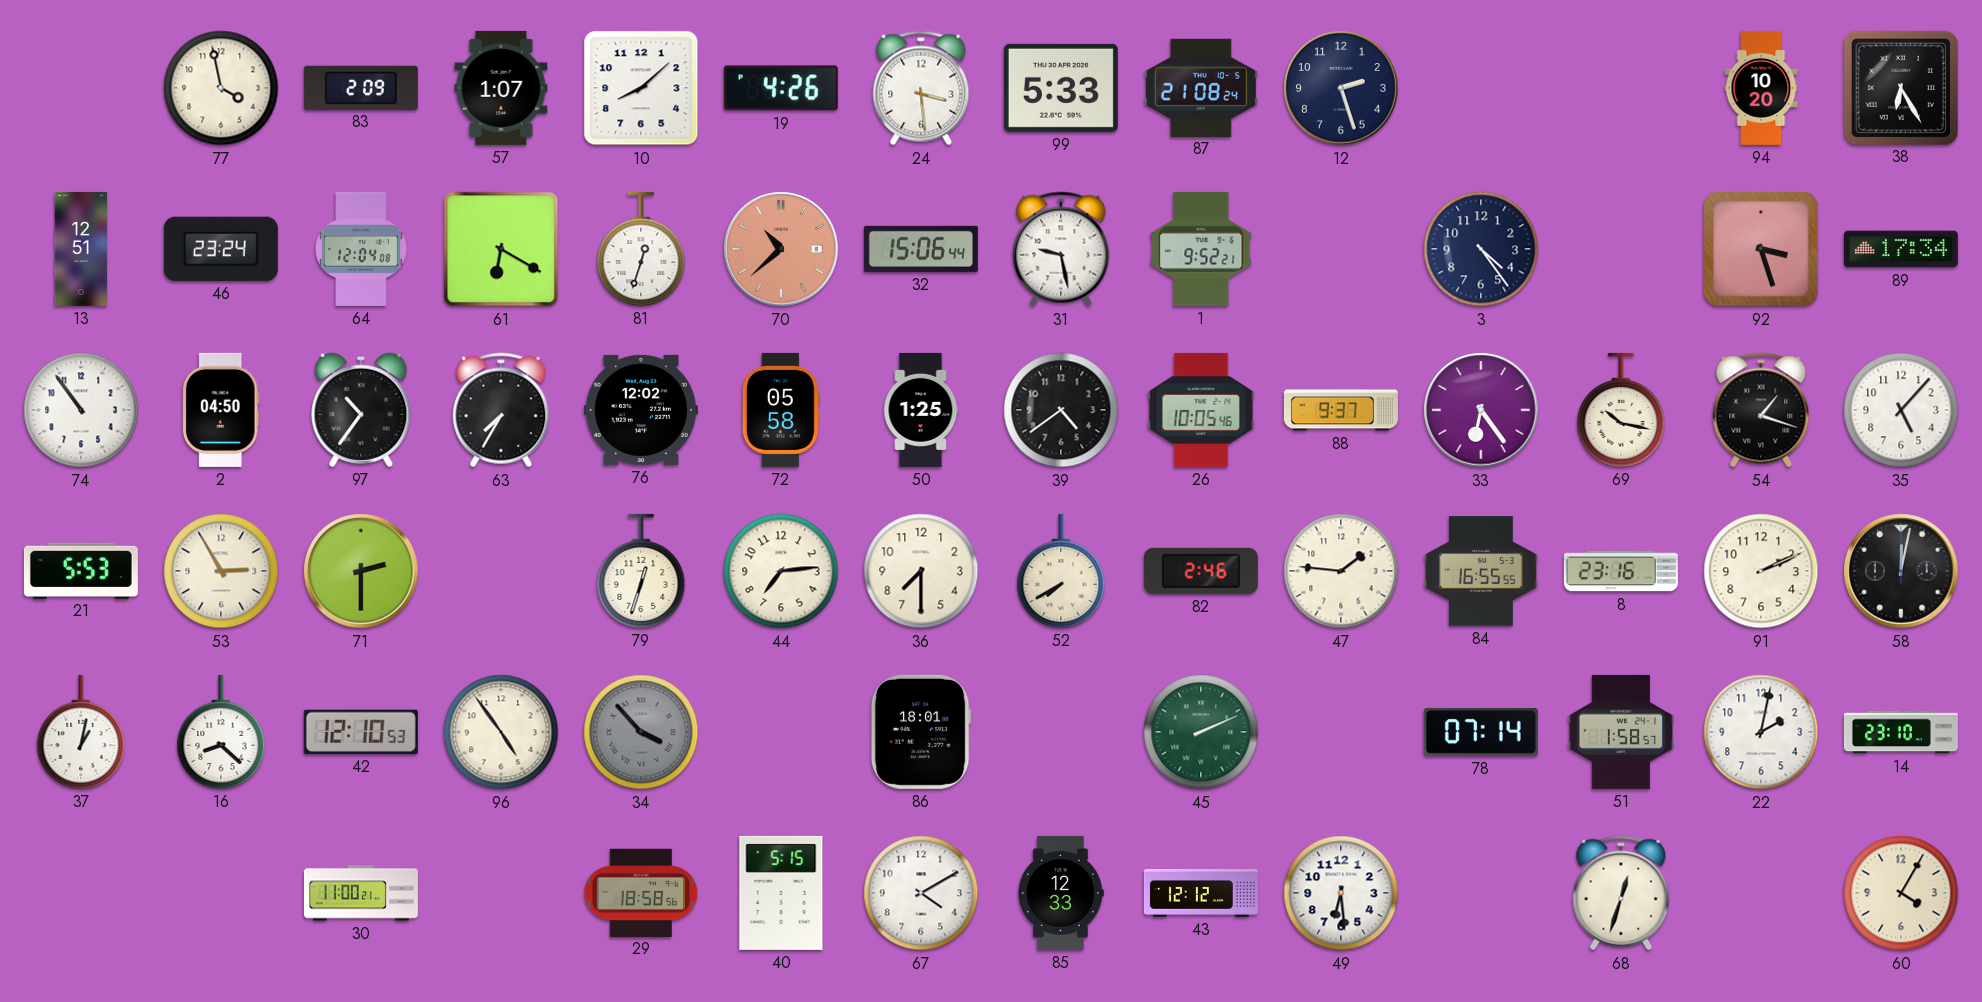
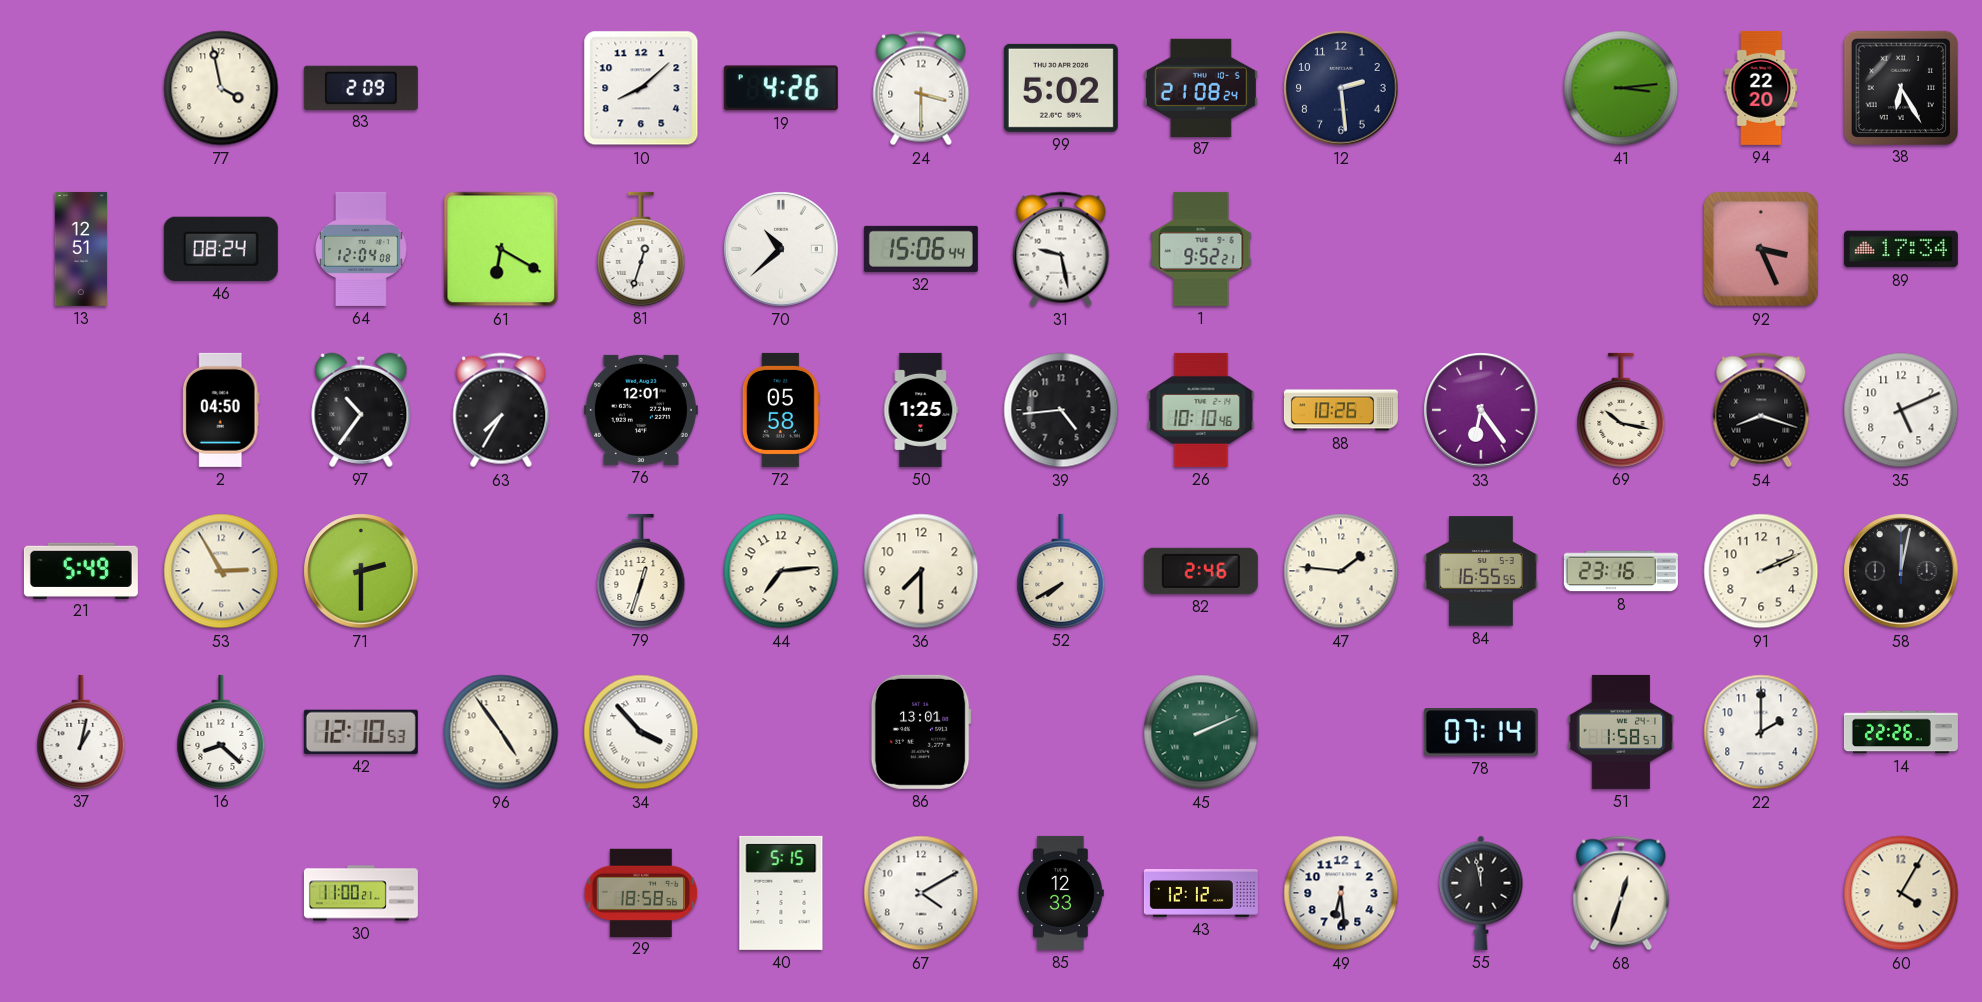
57: 1:07 -> none (501, 88)
24: 3:29 -> 3:30 (921, 88)
99: 5:33 -> 5:02 (1061, 88)
12: 2:27 -> 2:29 (1341, 88)
41: none -> 3:14 (1621, 88)
94: 10:20 -> 22:20 (1761, 88)
46: 23:24 -> 08:24 (221, 249)
70 dial: salmon -> white (781, 249)
3: 4:24 -> none (1481, 249)
92: 3:27 -> 3:26 (1762, 250)
74: 10:54 -> none (81, 410)
76: 12:02 -> 12:01 (641, 410)
39: 4:39 -> 4:44 (1061, 410)
26: 10:05 -> 10:10 (1201, 410)
88: 9:37 -> 10:26 (1341, 410)
54: 1:18 -> 8:18 (1761, 410)
35: 5:07 -> 5:11 (1901, 410)
21: 5:53 -> 5:49 (81, 570)
34 dial: grey -> white (641, 732)
86: 18:01 -> 13:01 (921, 732)
22: 2:02 -> 2:00 (1761, 732)
14: 23:10 -> 22:26 (1901, 732)
55: none -> 11:58 (1481, 893)
